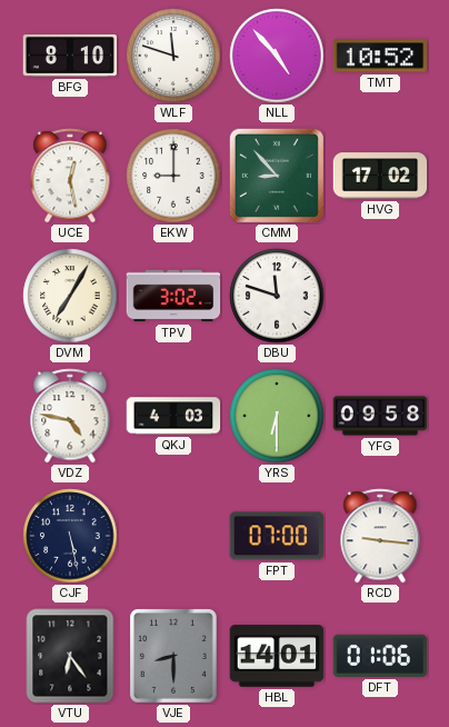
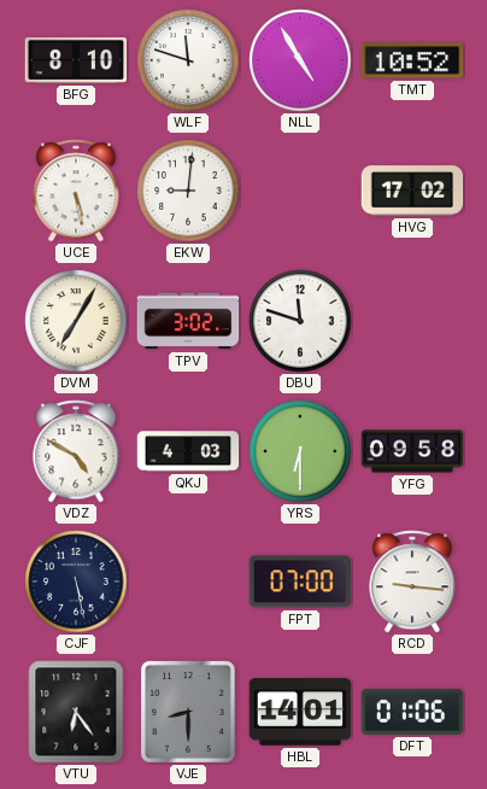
NLL: 4:53 -> 4:55 (300, 60)
UCE: 12:28 -> 5:28 (76, 191)
EKW: 9:00 -> 9:01 (188, 191)
CMM: 8:53 -> none (277, 176)
VDZ: 4:47 -> 4:50 (76, 451)
